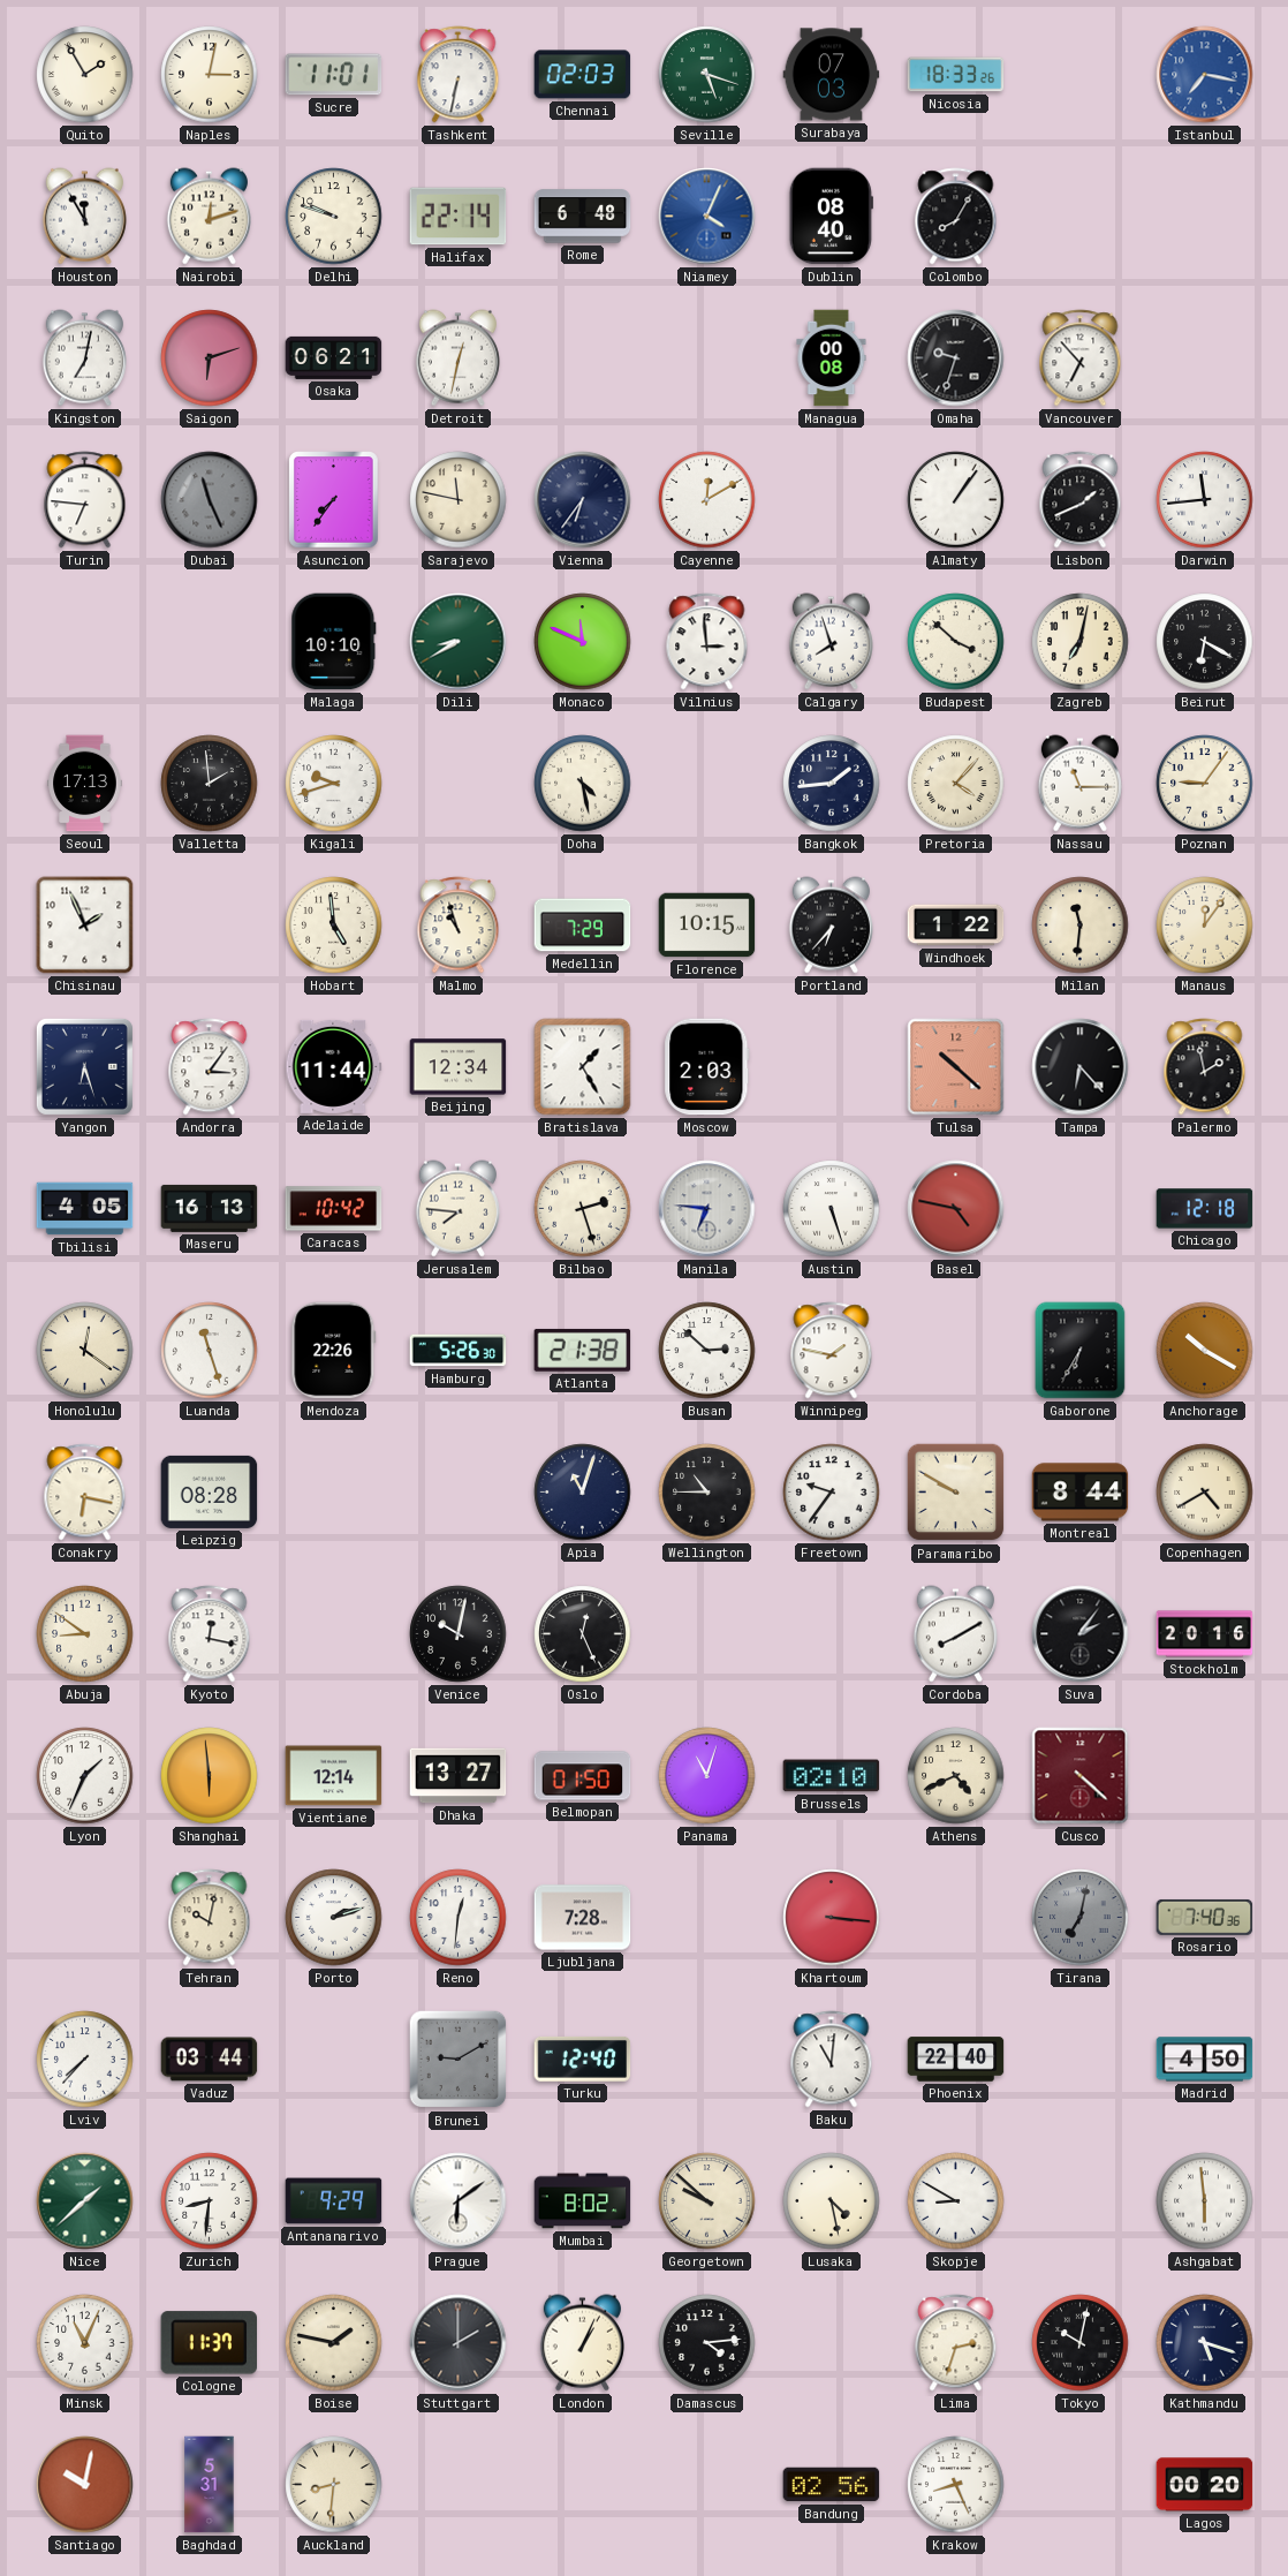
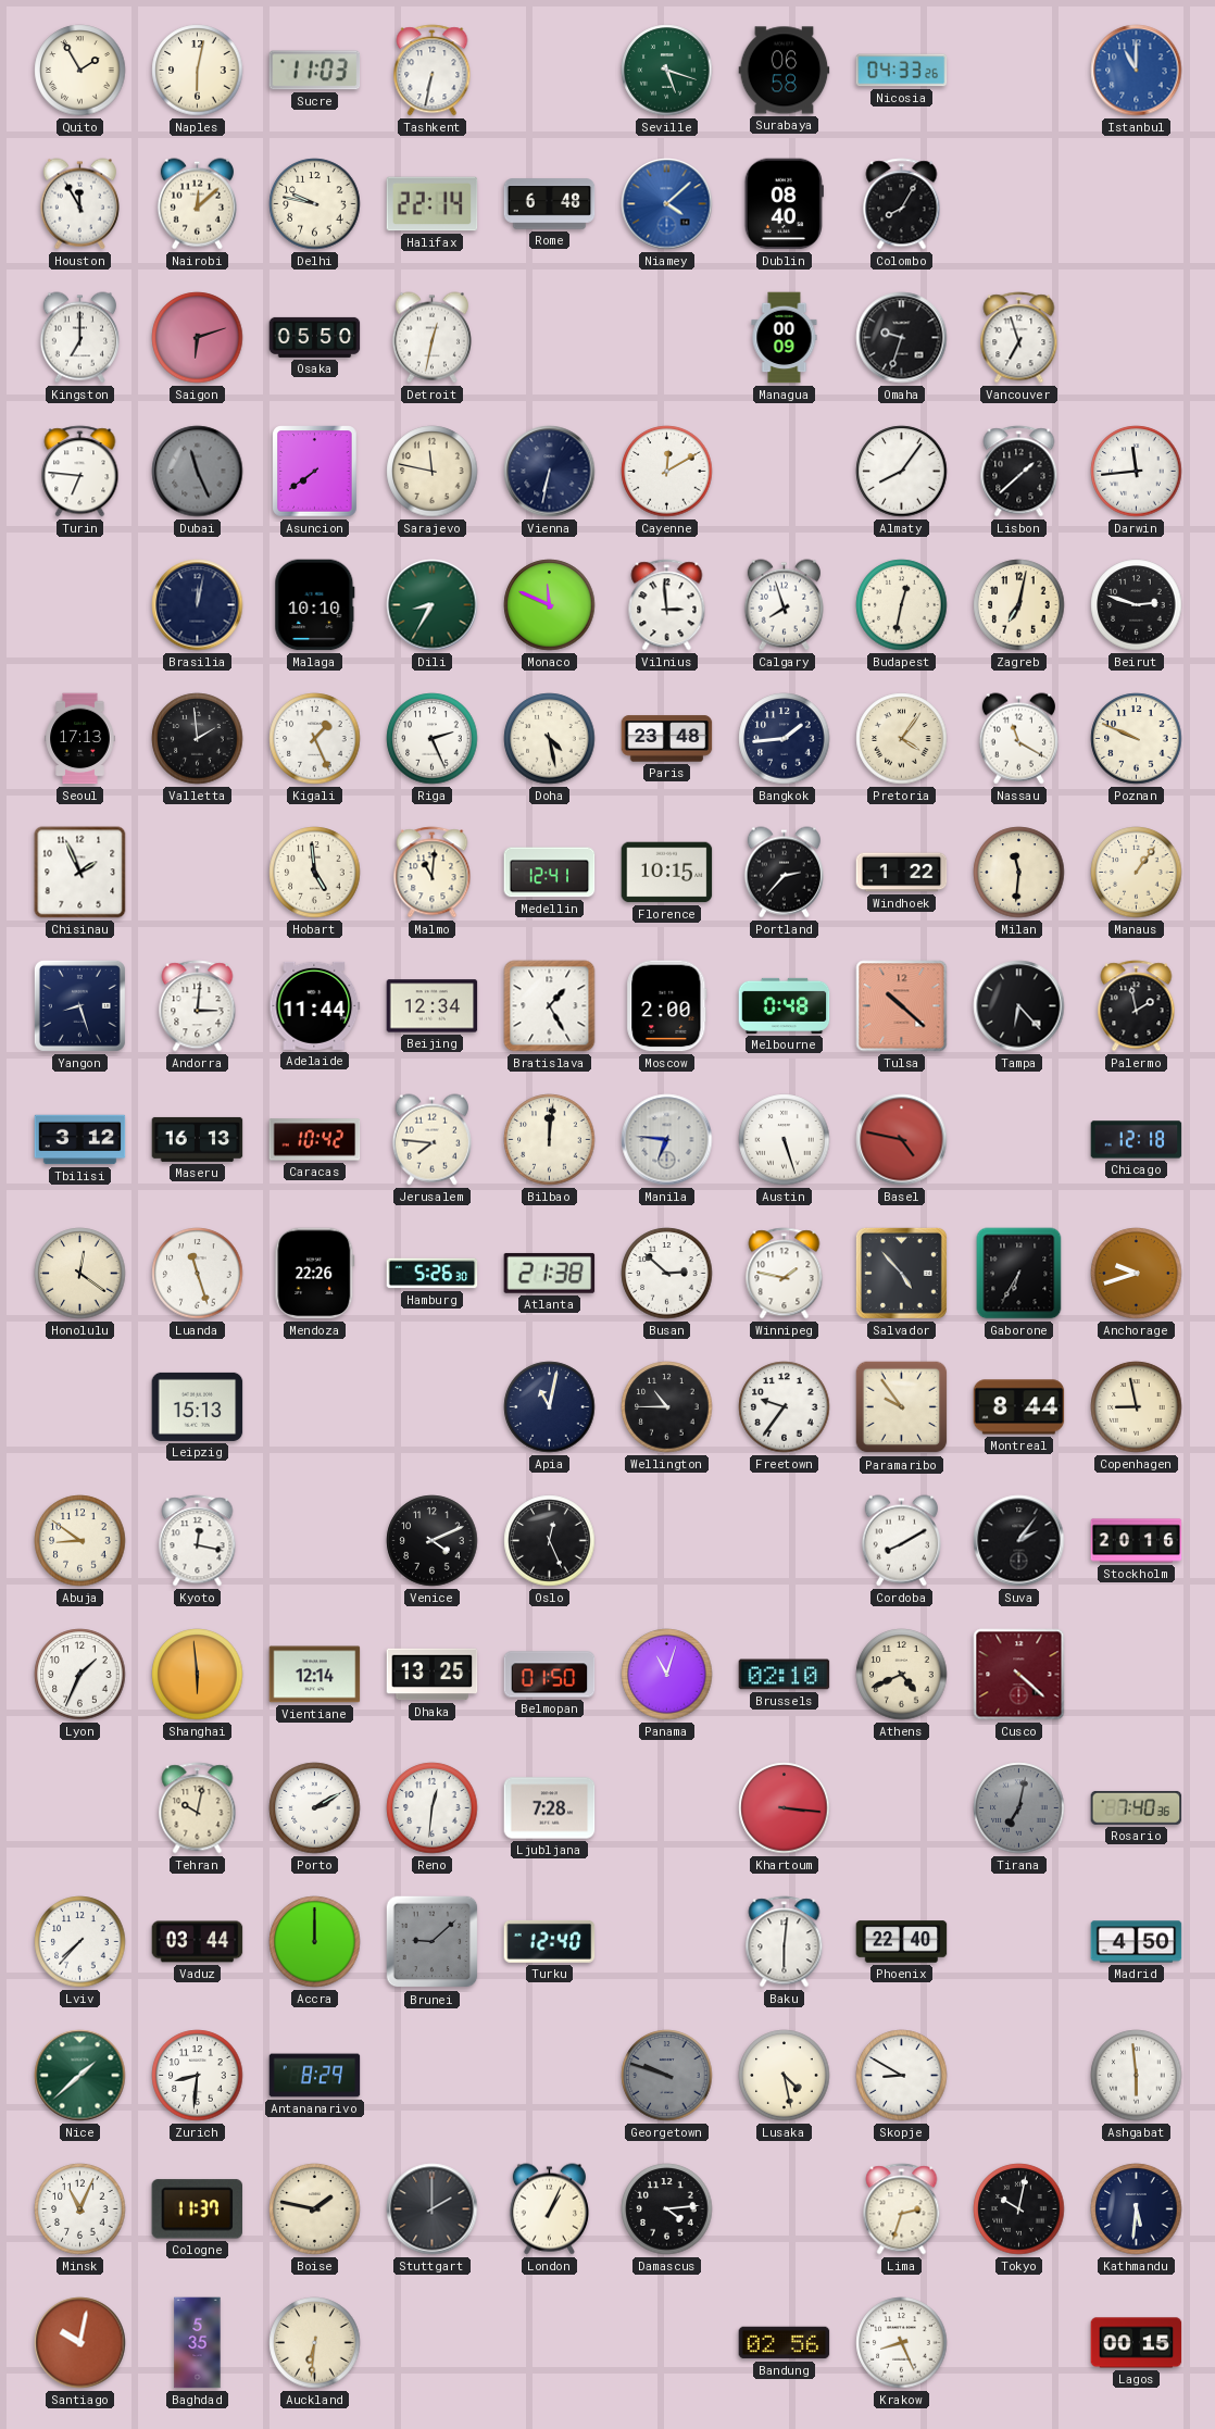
Naples: 3:02 -> 6:02 (198, 71)
Sucre: 11:01 -> 11:03 (315, 71)
Chennai: 02:03 -> none (583, 75)
Surabaya: 07:03 -> 06:58 (785, 71)
Nicosia: 18:33 -> 04:33 (902, 71)
Istanbul: 7:17 -> 11:00 (1137, 71)
Nairobi: 12:12 -> 12:08 (197, 204)
Delhi: 9:48 -> 9:47 (315, 204)
Niamey: 4:04 -> 4:08 (667, 204)
Kingston: 7:02 -> 7:00 (79, 338)
Osaka: 06:21 -> 05:50 (315, 337)
Managua: 00:08 -> 00:09 (785, 338)
Vancouver: 6:53 -> 6:57 (1019, 338)
Asuncion: 7:36 -> 7:39 (315, 472)
Vienna: 6:36 -> 6:32 (550, 472)
Almaty: 1:06 -> 8:06 (902, 472)
Lisbon: 1:41 -> 1:38 (1019, 472)
Brasilia: none -> 12:02 (198, 605)
Dili: 8:40 -> 8:35 (433, 605)
Budapest: 3:52 -> 12:32 (902, 605)
Beirut: 6:20 -> 2:48 (1137, 605)
Kigali: 9:42 -> 1:26 (315, 739)
Riga: none -> 2:26 (433, 739)
Paris: none -> 23:48 (667, 739)
Pretoria: 4:07 -> 4:06 (902, 739)
Nassau: 11:15 -> 11:20 (1018, 739)
Poznan: 9:06 -> 9:49 (1137, 739)
Malmo: 10:57 -> 11:01 (433, 873)
Medellin: 7:29 -> 12:41 (550, 873)
Portland: 6:37 -> 2:37 (784, 873)
Manaus: 12:06 -> 1:06 (1137, 873)
Yangon: 6:27 -> 8:27 (79, 1005)
Andorra: 3:06 -> 3:01 (198, 1006)
Moscow: 2:03 -> 2:00 (667, 1006)
Melbourne: none -> 0:48 (785, 1005)
Tbilisi: 4:05 -> 3:12 (80, 1140)
Bilbao: 2:27 -> 12:01 (550, 1140)
Salvador: none -> 4:53 (901, 1273)
Anchorage: 10:20 -> 9:42 (1137, 1274)
Conakry: 6:17 -> none (85, 1493)
Leipzig: 08:28 -> 15:13 (198, 1406)
Apia: 11:03 -> 11:02 (550, 1407)
Paramaribo: 9:50 -> 9:54 (902, 1407)
Copenhagen: 4:40 -> 8:58 (1137, 1407)
Venice: 10:02 -> 4:11 (433, 1541)
Dhaka: 13:27 -> 13:25 (433, 1675)
Porto: 2:12 -> 2:10 (315, 1808)
Accra: none -> 12:00 (315, 1942)
Brunei: 9:10 -> 9:08 (433, 1942)
Baku: 11:01 -> 6:01 (785, 1942)
Antananarivo: 9:29 -> 8:29 (315, 2076)
Prague: 6:09 -> none (459, 2201)
Mumbai: 8:02 -> none (583, 2201)
Georgetown: 9:52 -> 9:48 (667, 2076)
Georgetown dial: cream -> grey (667, 2076)
Kathmandu: 5:18 -> 5:31 (1137, 2209)
Baghdad: 5:31 -> 5:35 (198, 2343)
Auckland: 8:31 -> 6:31 (315, 2343)
Lagos: 00:20 -> 00:15 (1137, 2343)
